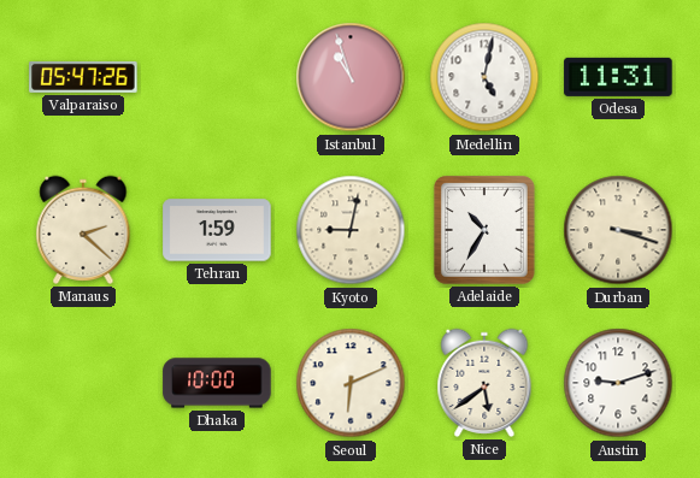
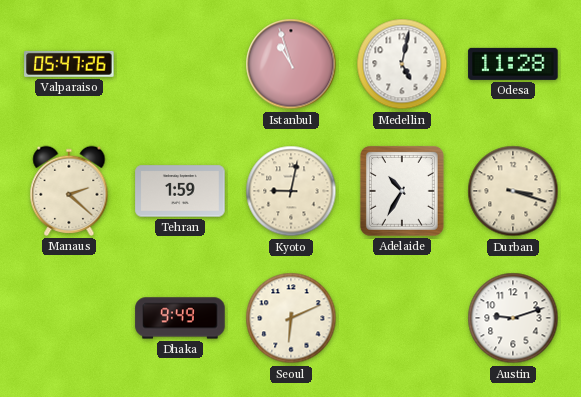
Odesa: 11:31 -> 11:28 (513, 64)
Dhaka: 10:00 -> 9:49 (180, 318)
Nice: 5:39 -> none (484, 383)
